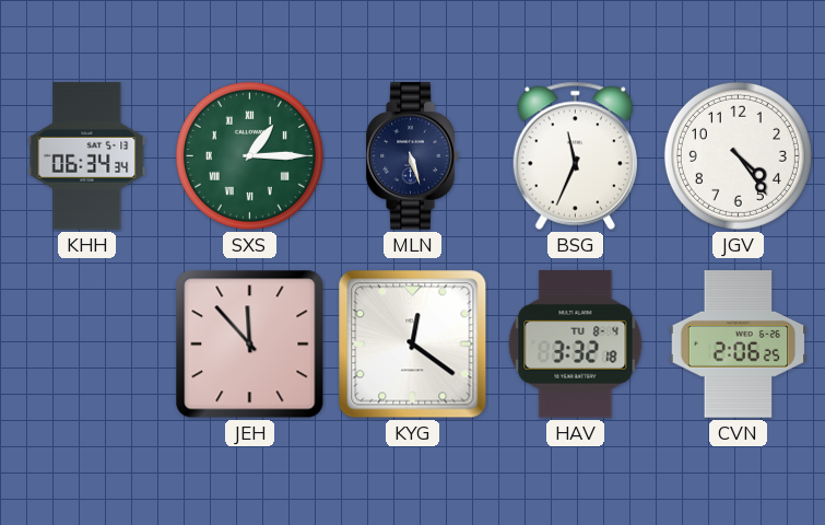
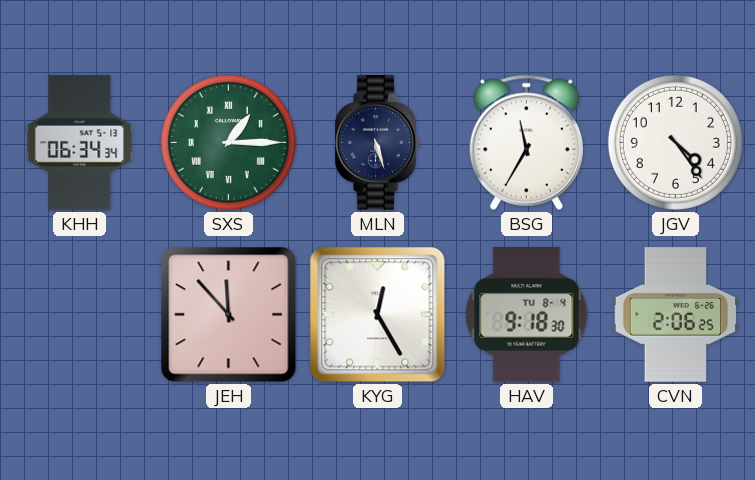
BSG: 11:34 -> 11:35 (526, 142)
KYG: 12:21 -> 12:25 (378, 315)
HAV: 3:32 -> 9:18 (527, 315)
